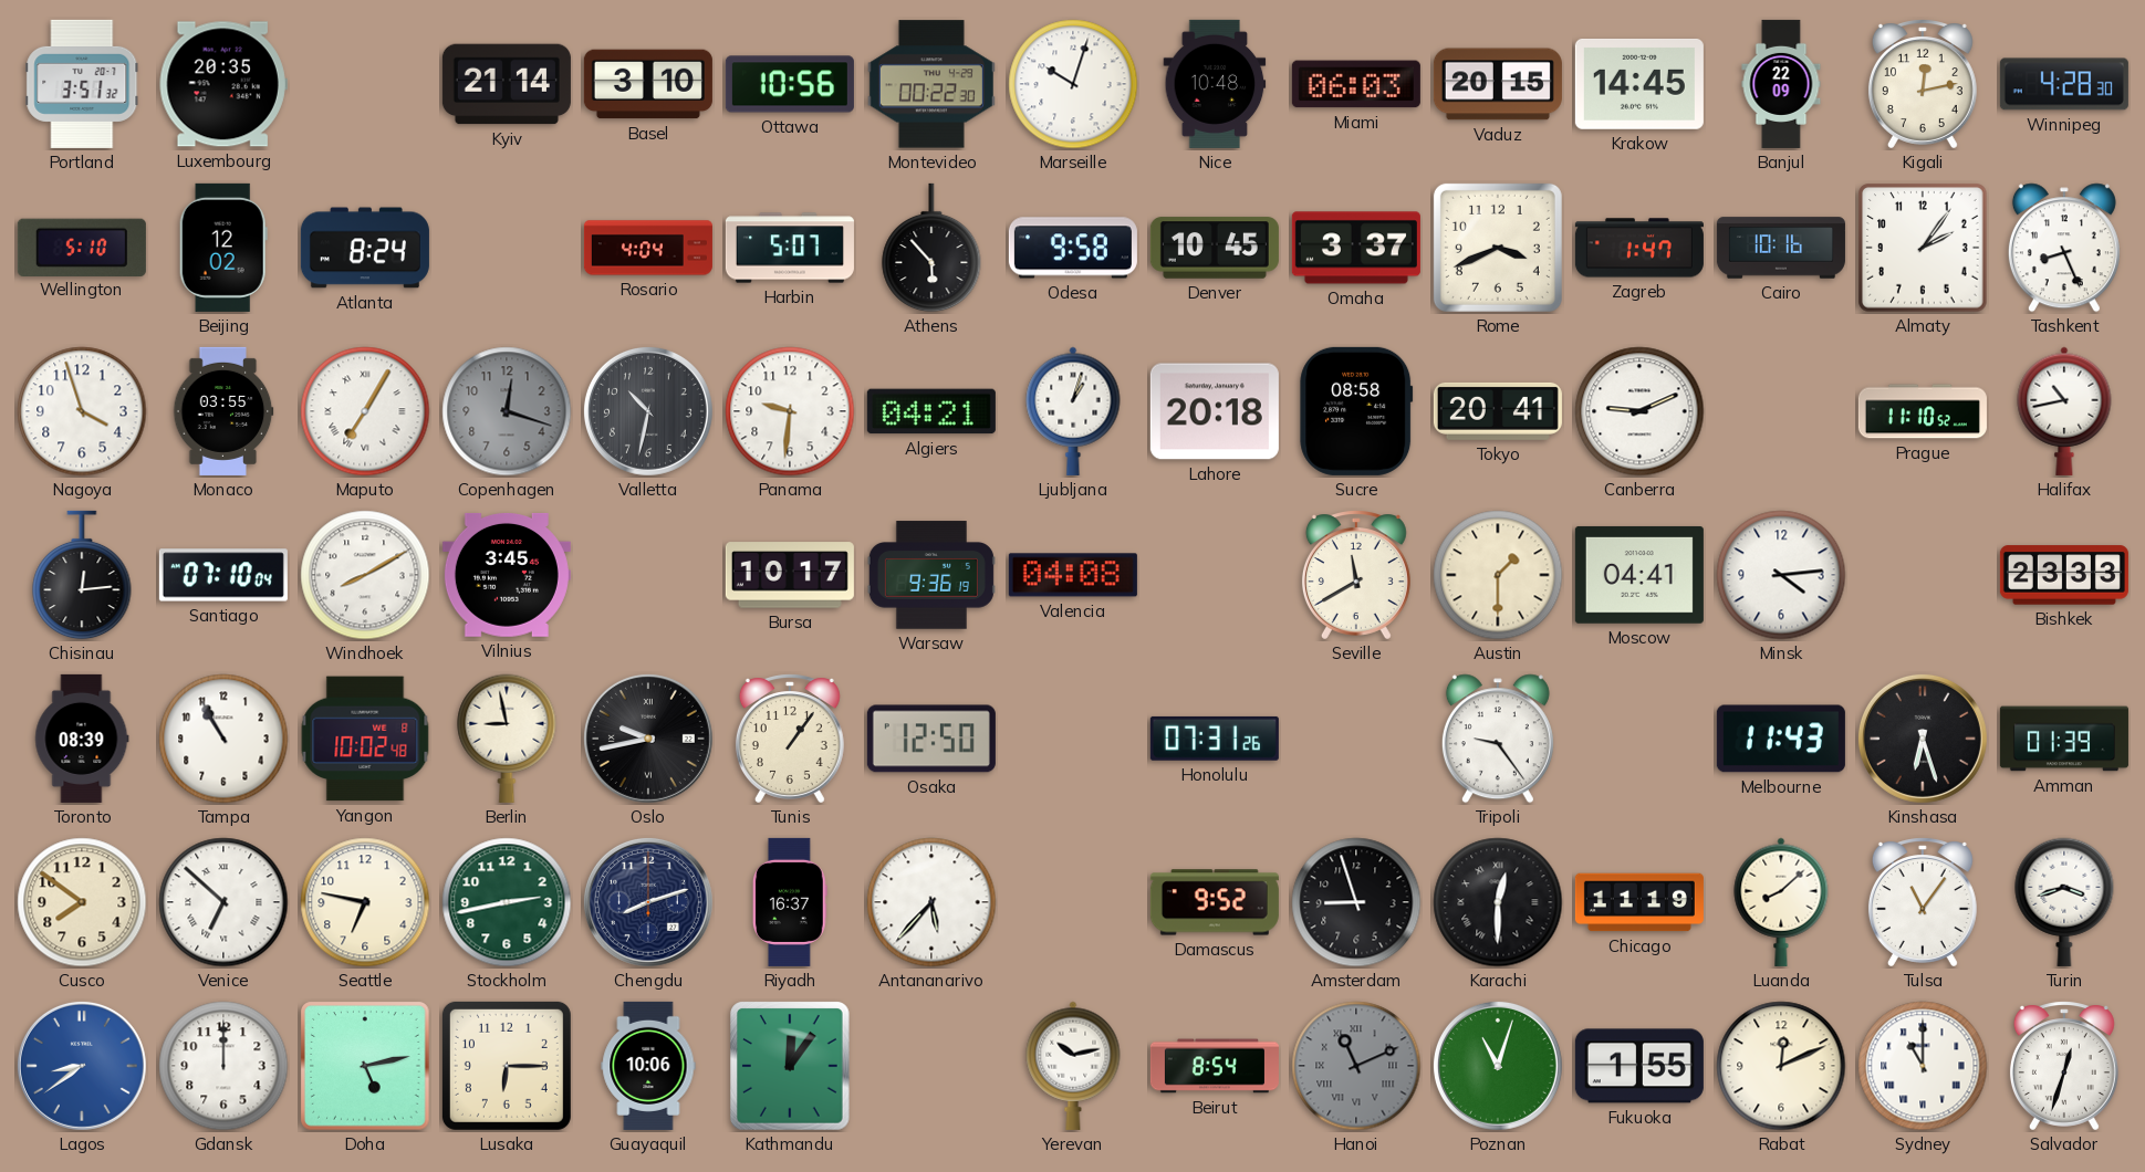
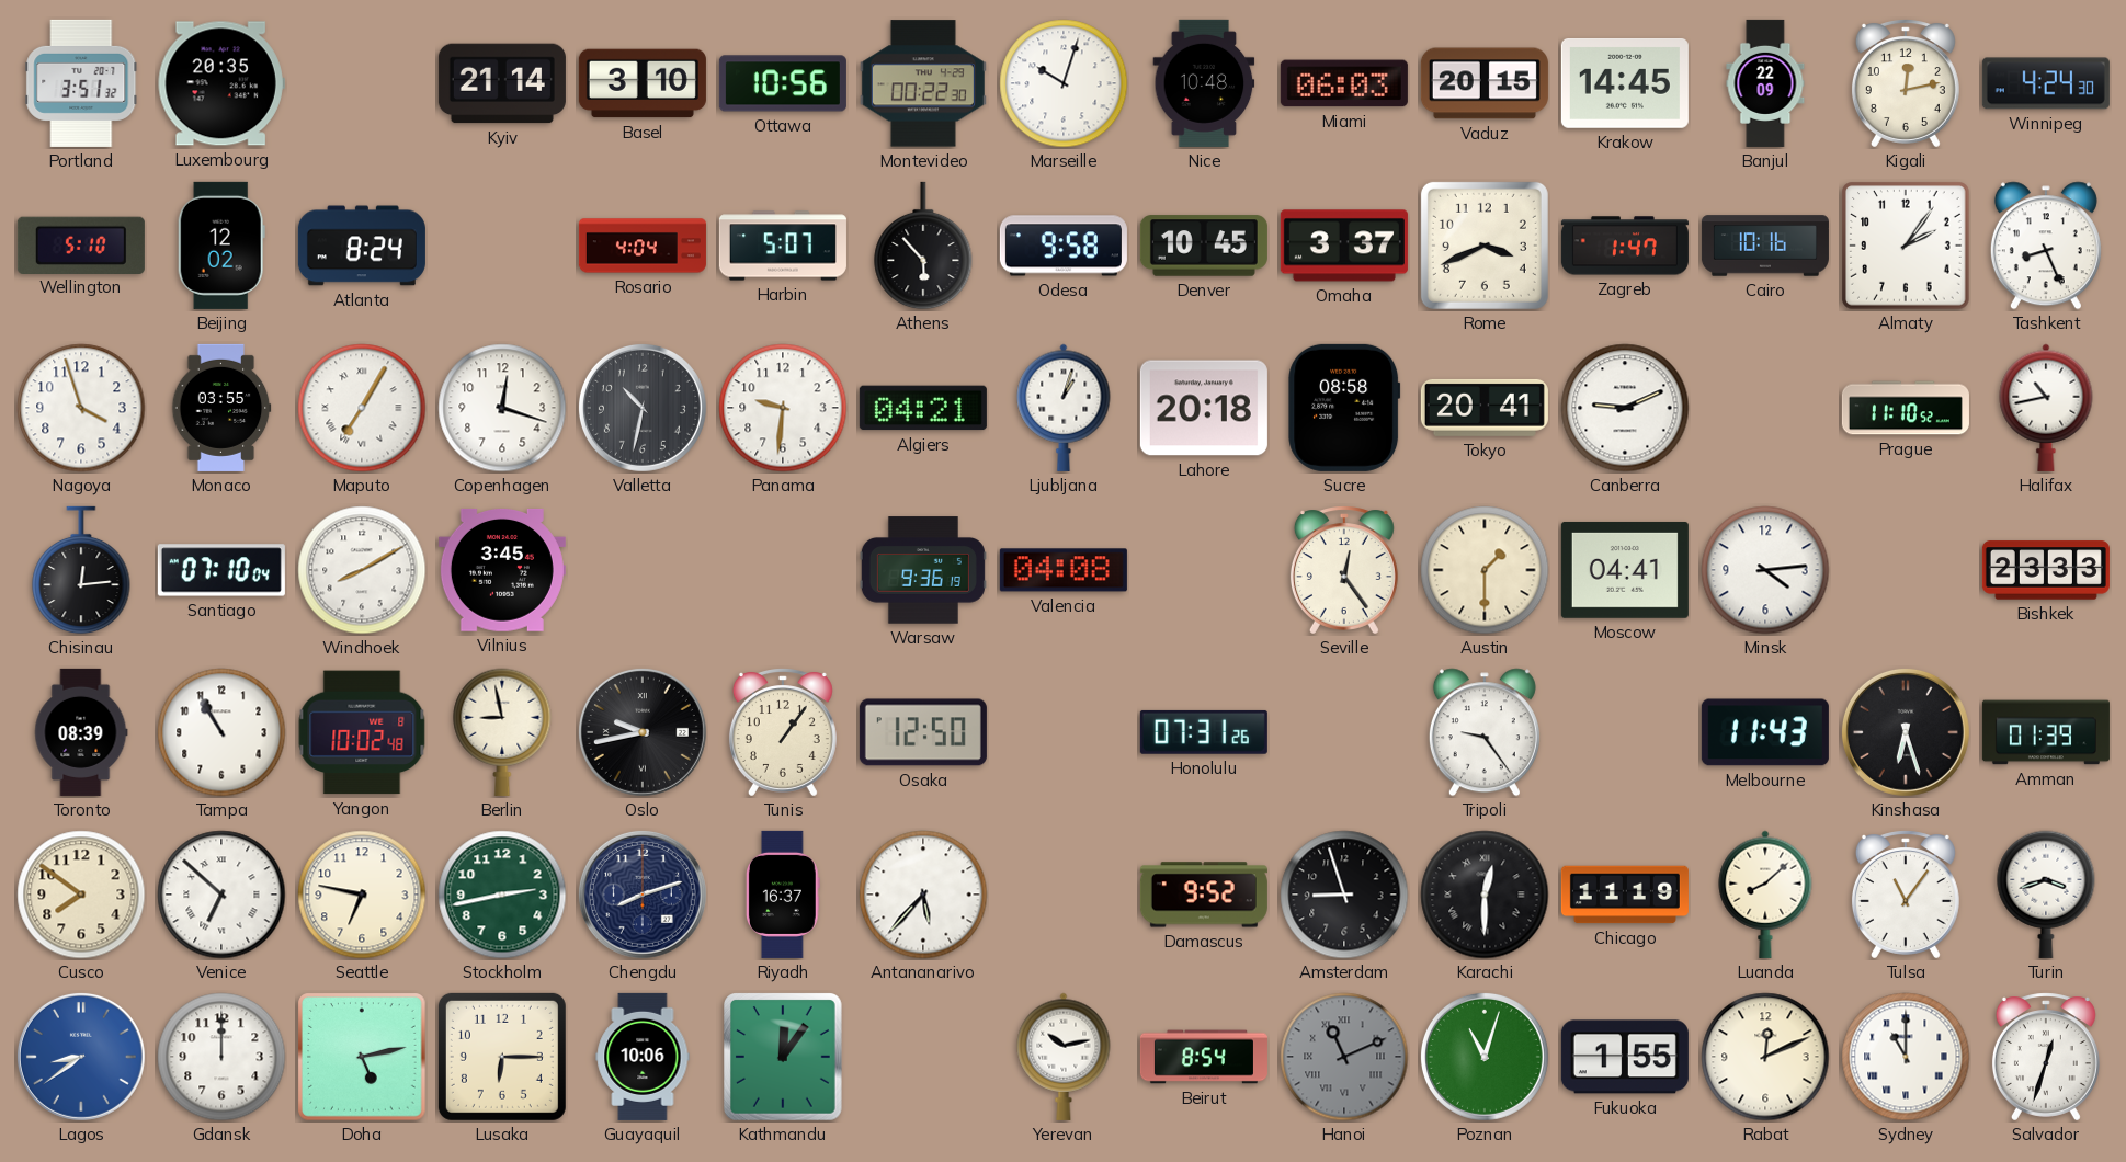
Winnipeg: 4:28 -> 4:24 (2046, 83)
Copenhagen dial: grey -> white (502, 408)
Bursa: 10:17 -> none (790, 575)
Seville: 11:40 -> 12:24 (1344, 570)
